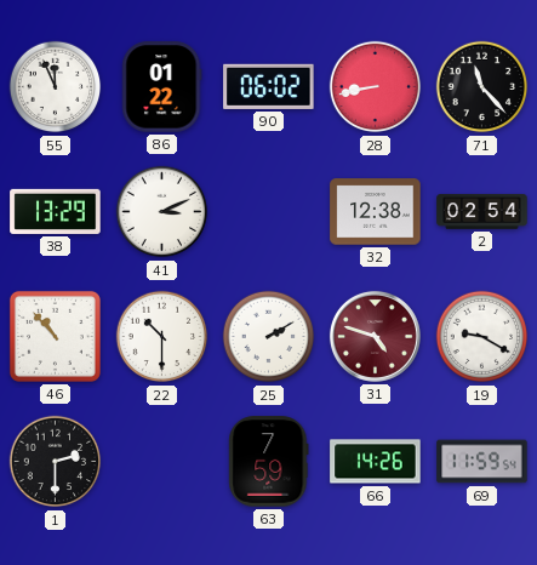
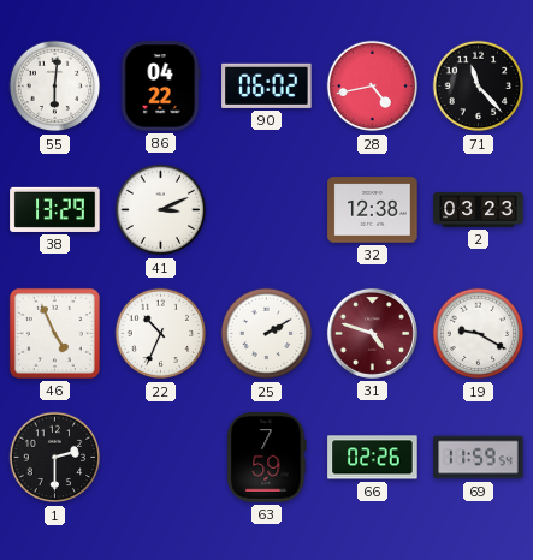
55: 11:56 -> 6:01 (55, 87)
86: 01:22 -> 04:22 (161, 87)
28: 8:43 -> 4:43 (373, 87)
2: 02:54 -> 03:23 (479, 210)
46: 10:53 -> 4:56 (54, 333)
22: 10:30 -> 10:34 (161, 334)
66: 14:26 -> 02:26 (373, 458)
